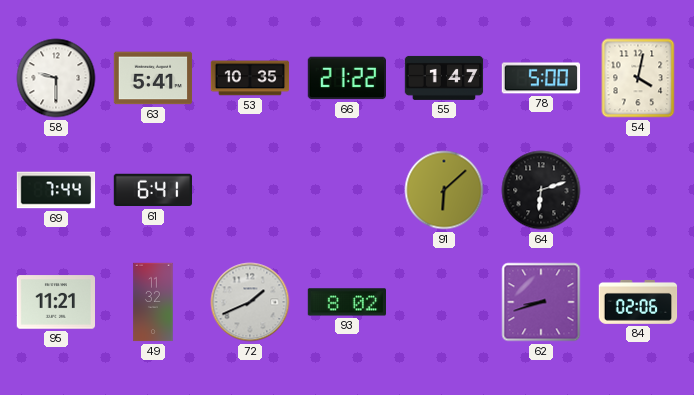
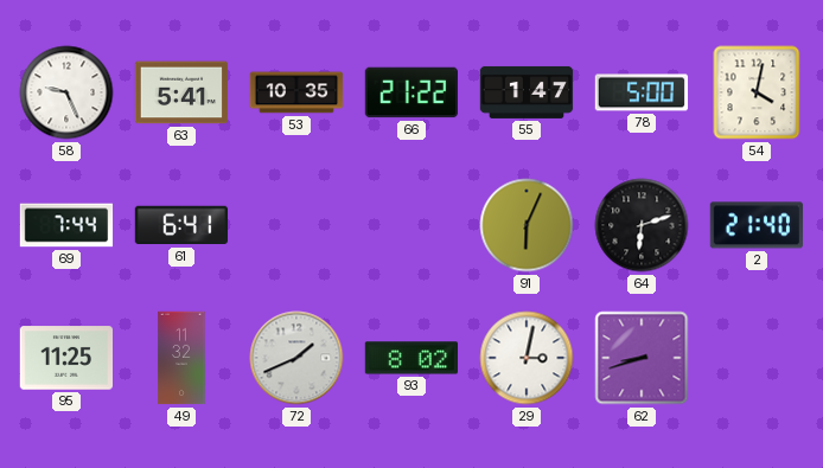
58: 9:30 -> 9:26 (66, 92)
91: 6:08 -> 6:04 (527, 225)
2: none -> 21:40 (755, 225)
95: 11:21 -> 11:25 (66, 358)
29: none -> 3:02 (527, 358)
84: 02:06 -> none (638, 302)
